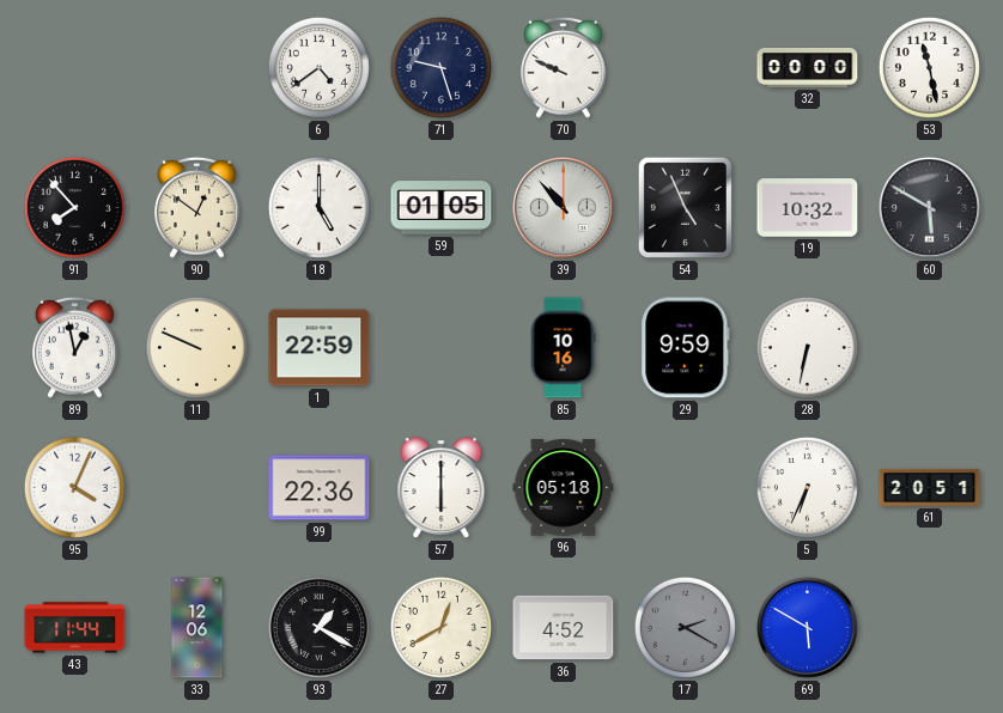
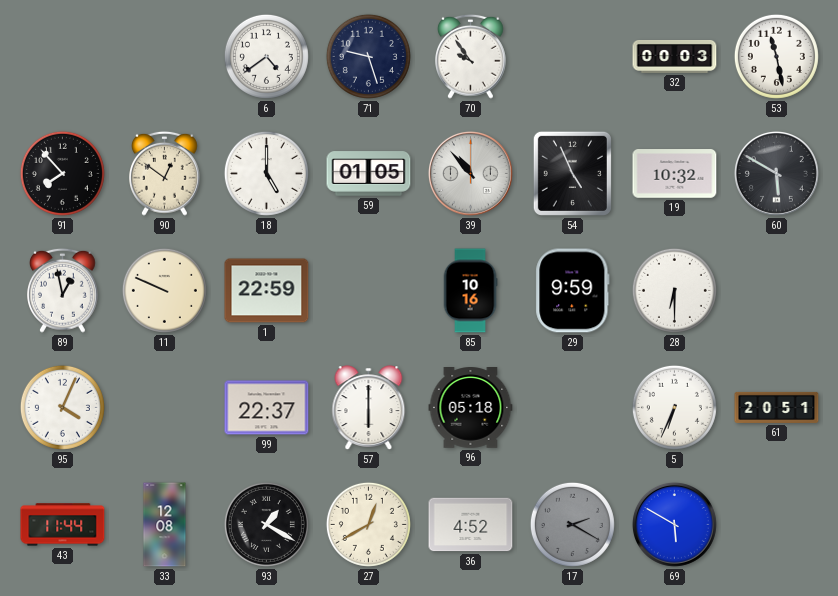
70: 9:49 -> 9:54 (471, 56)
32: 00:00 -> 00:03 (675, 57)
28: 6:32 -> 6:30 (674, 290)
99: 22:36 -> 22:37 (267, 408)
33: 12:06 -> 12:08 (165, 525)
